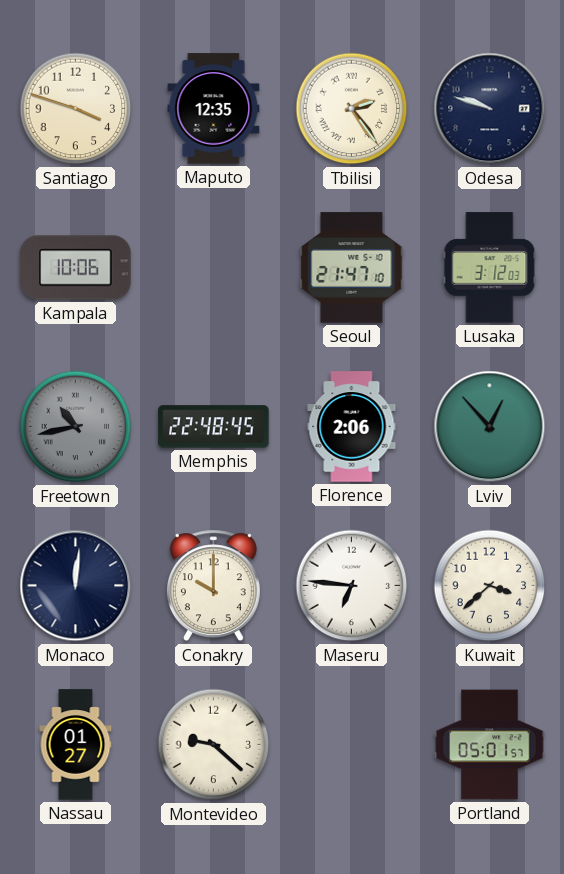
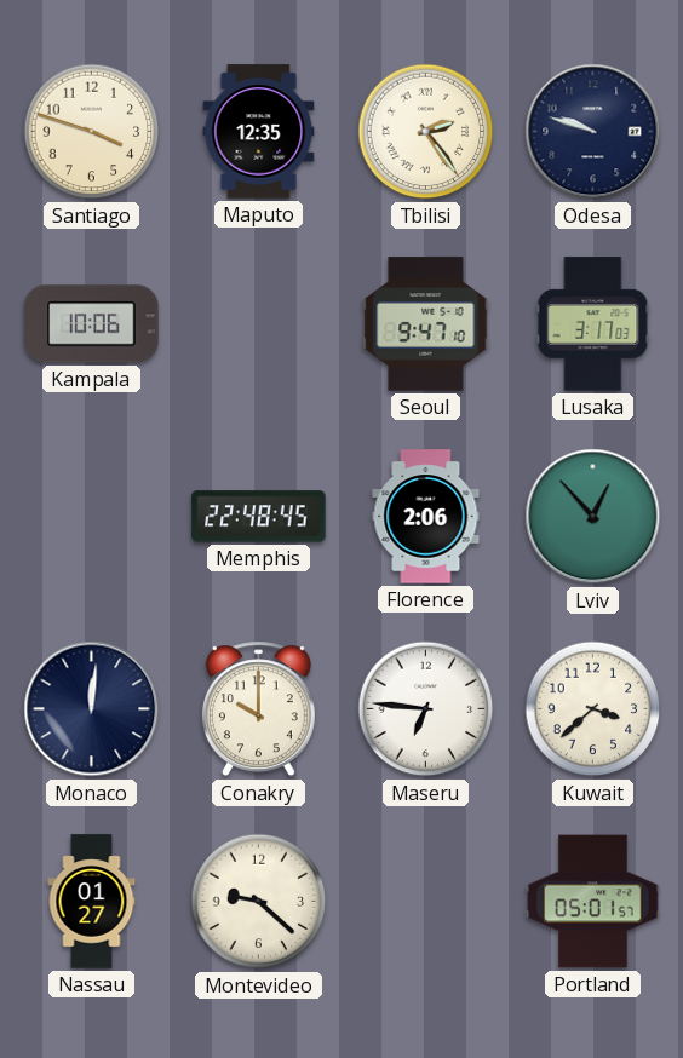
Seoul: 21:47 -> 9:47 (426, 324)
Lusaka: 3:12 -> 3:17 (593, 324)
Freetown: 10:43 -> none (76, 427)
